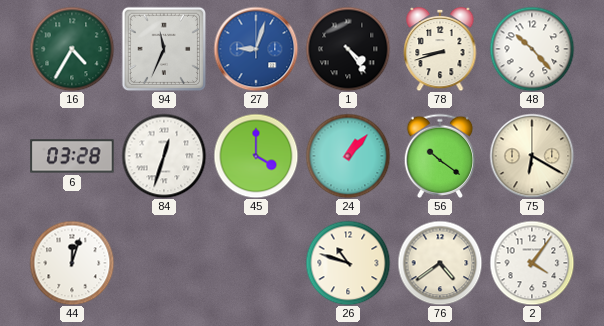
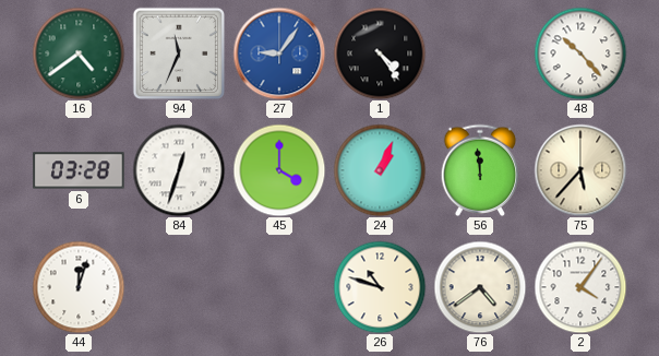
16: 4:35 -> 4:39 (79, 54)
27: 9:03 -> 9:06 (279, 54)
78: 8:42 -> none (440, 49)
24: 1:07 -> 1:04 (380, 170)
56: 10:21 -> 11:59 (480, 169)
75: 6:20 -> 5:37 (580, 170)
